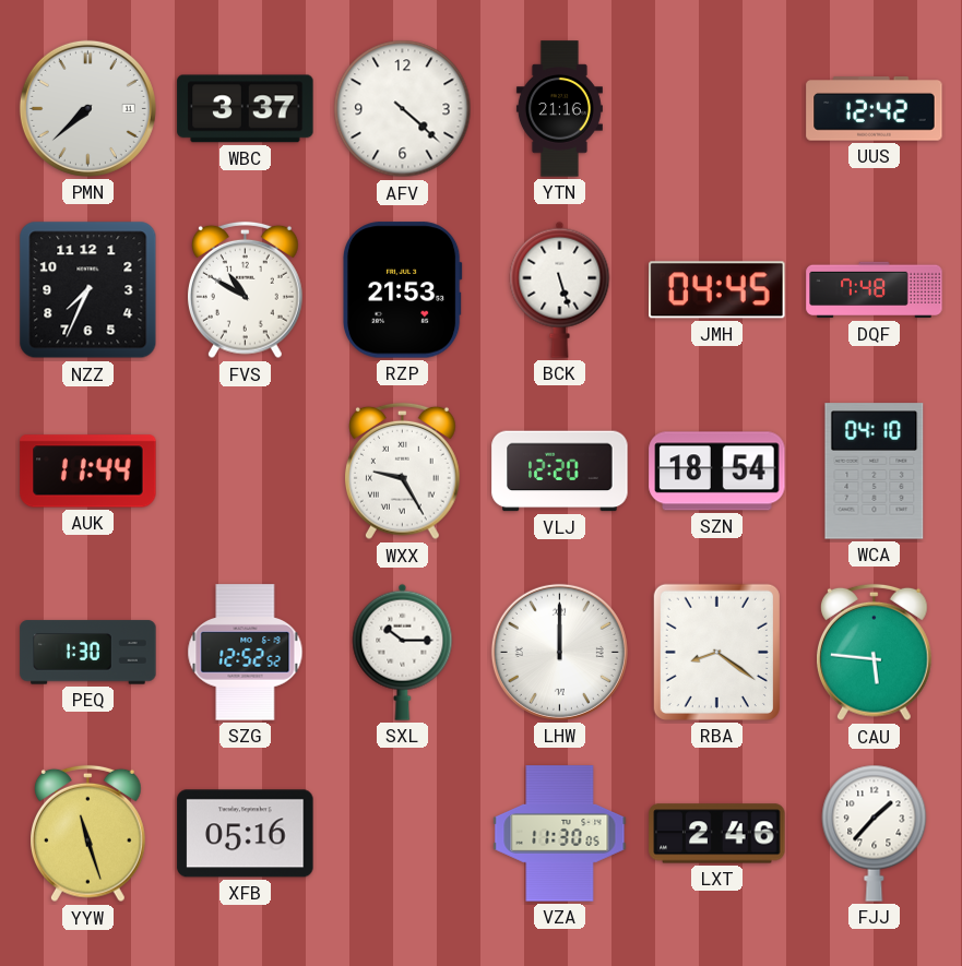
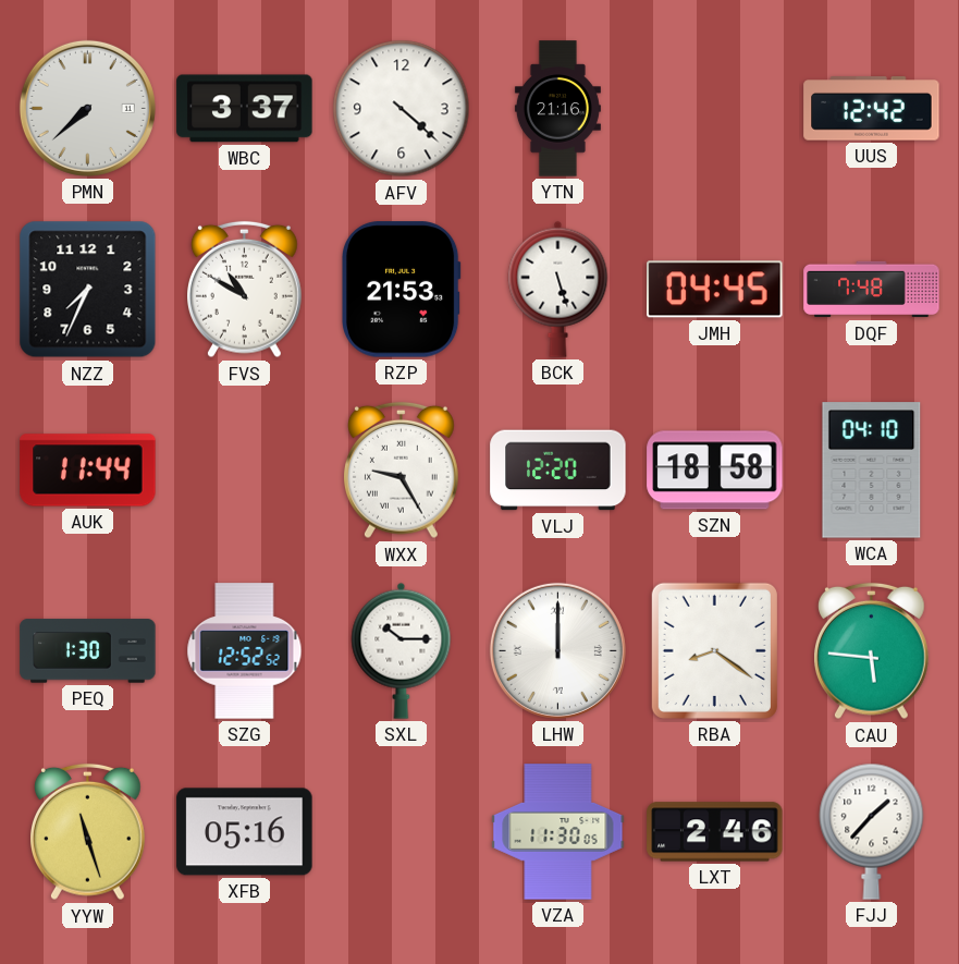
SZN: 18:54 -> 18:58 (715, 471)
